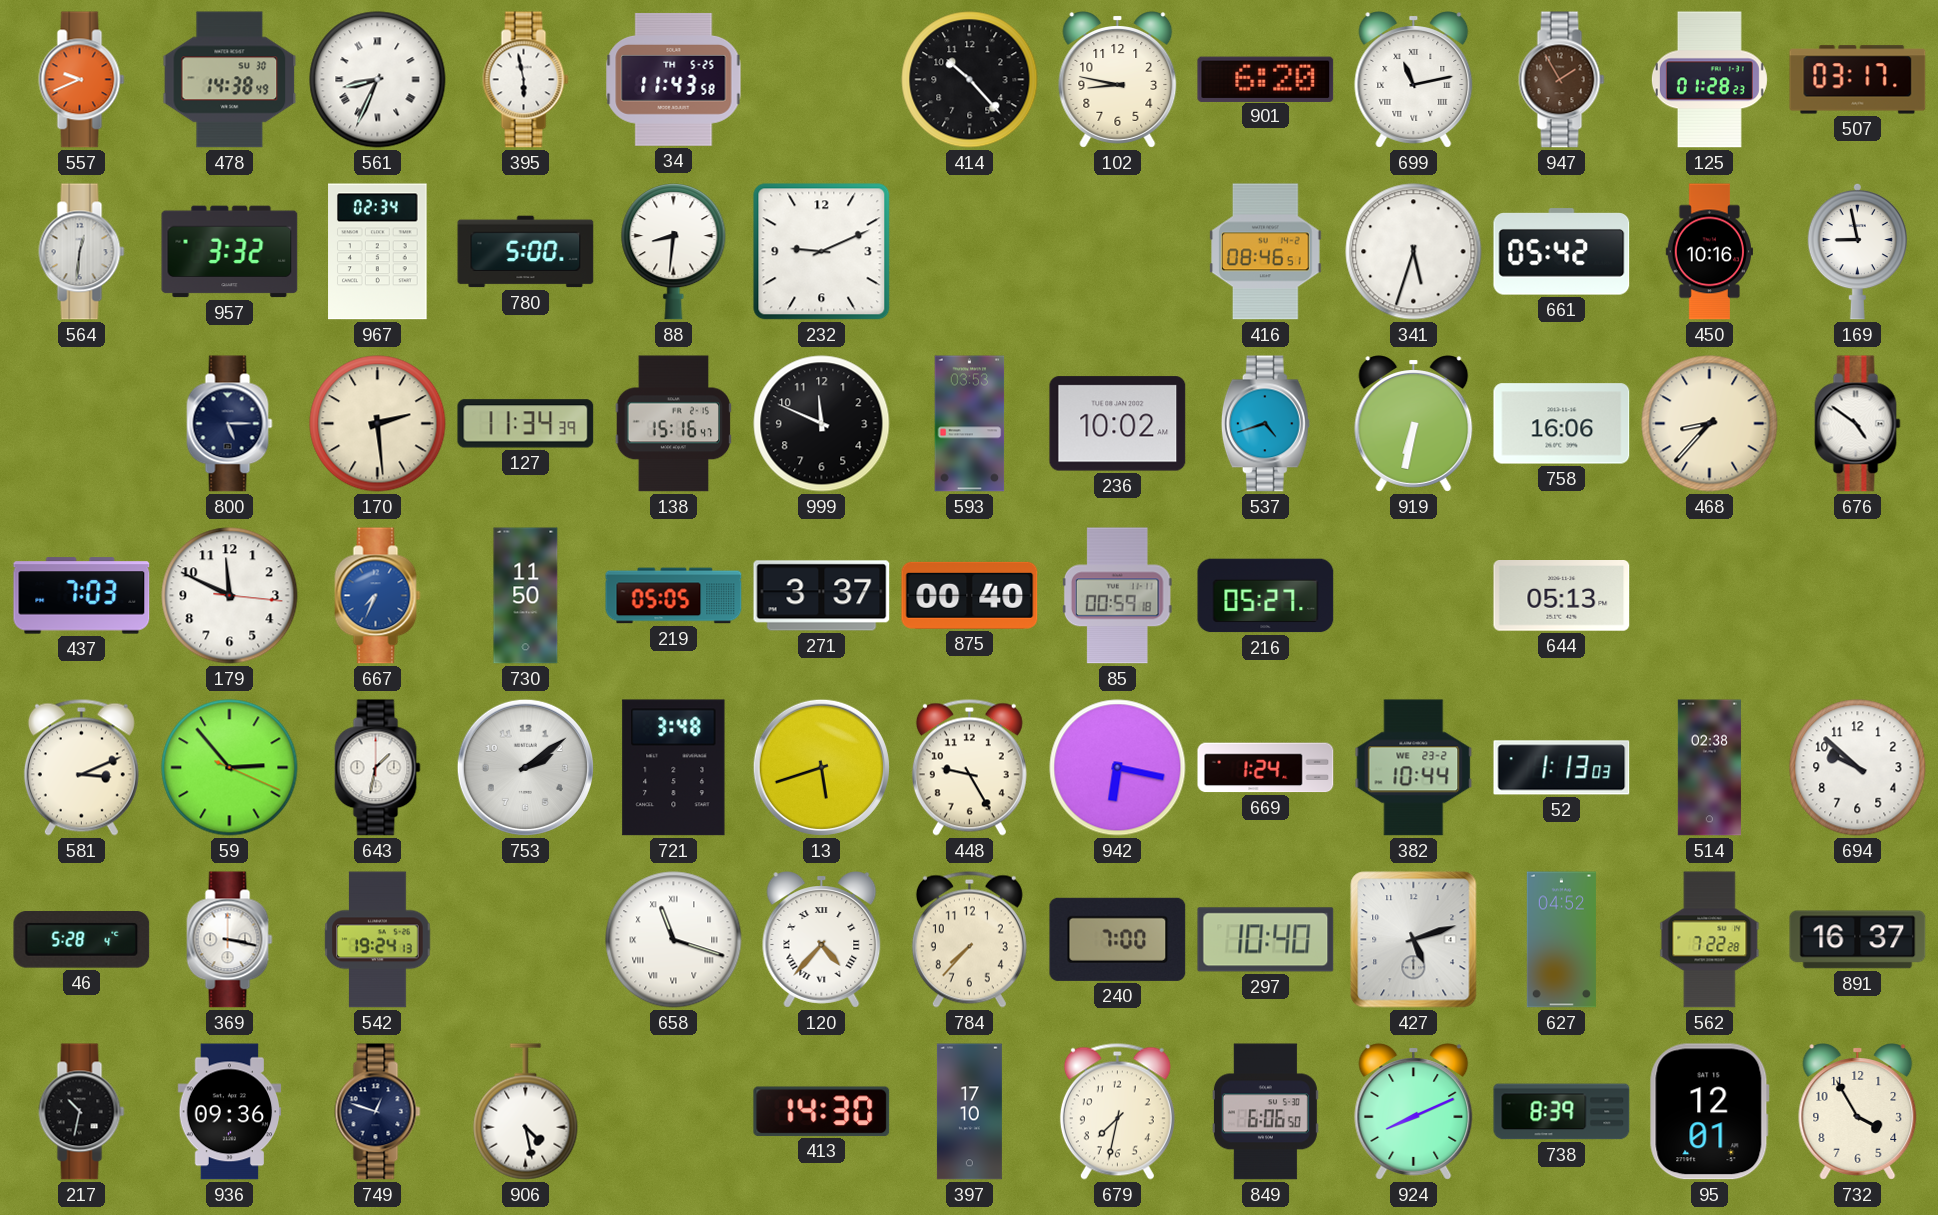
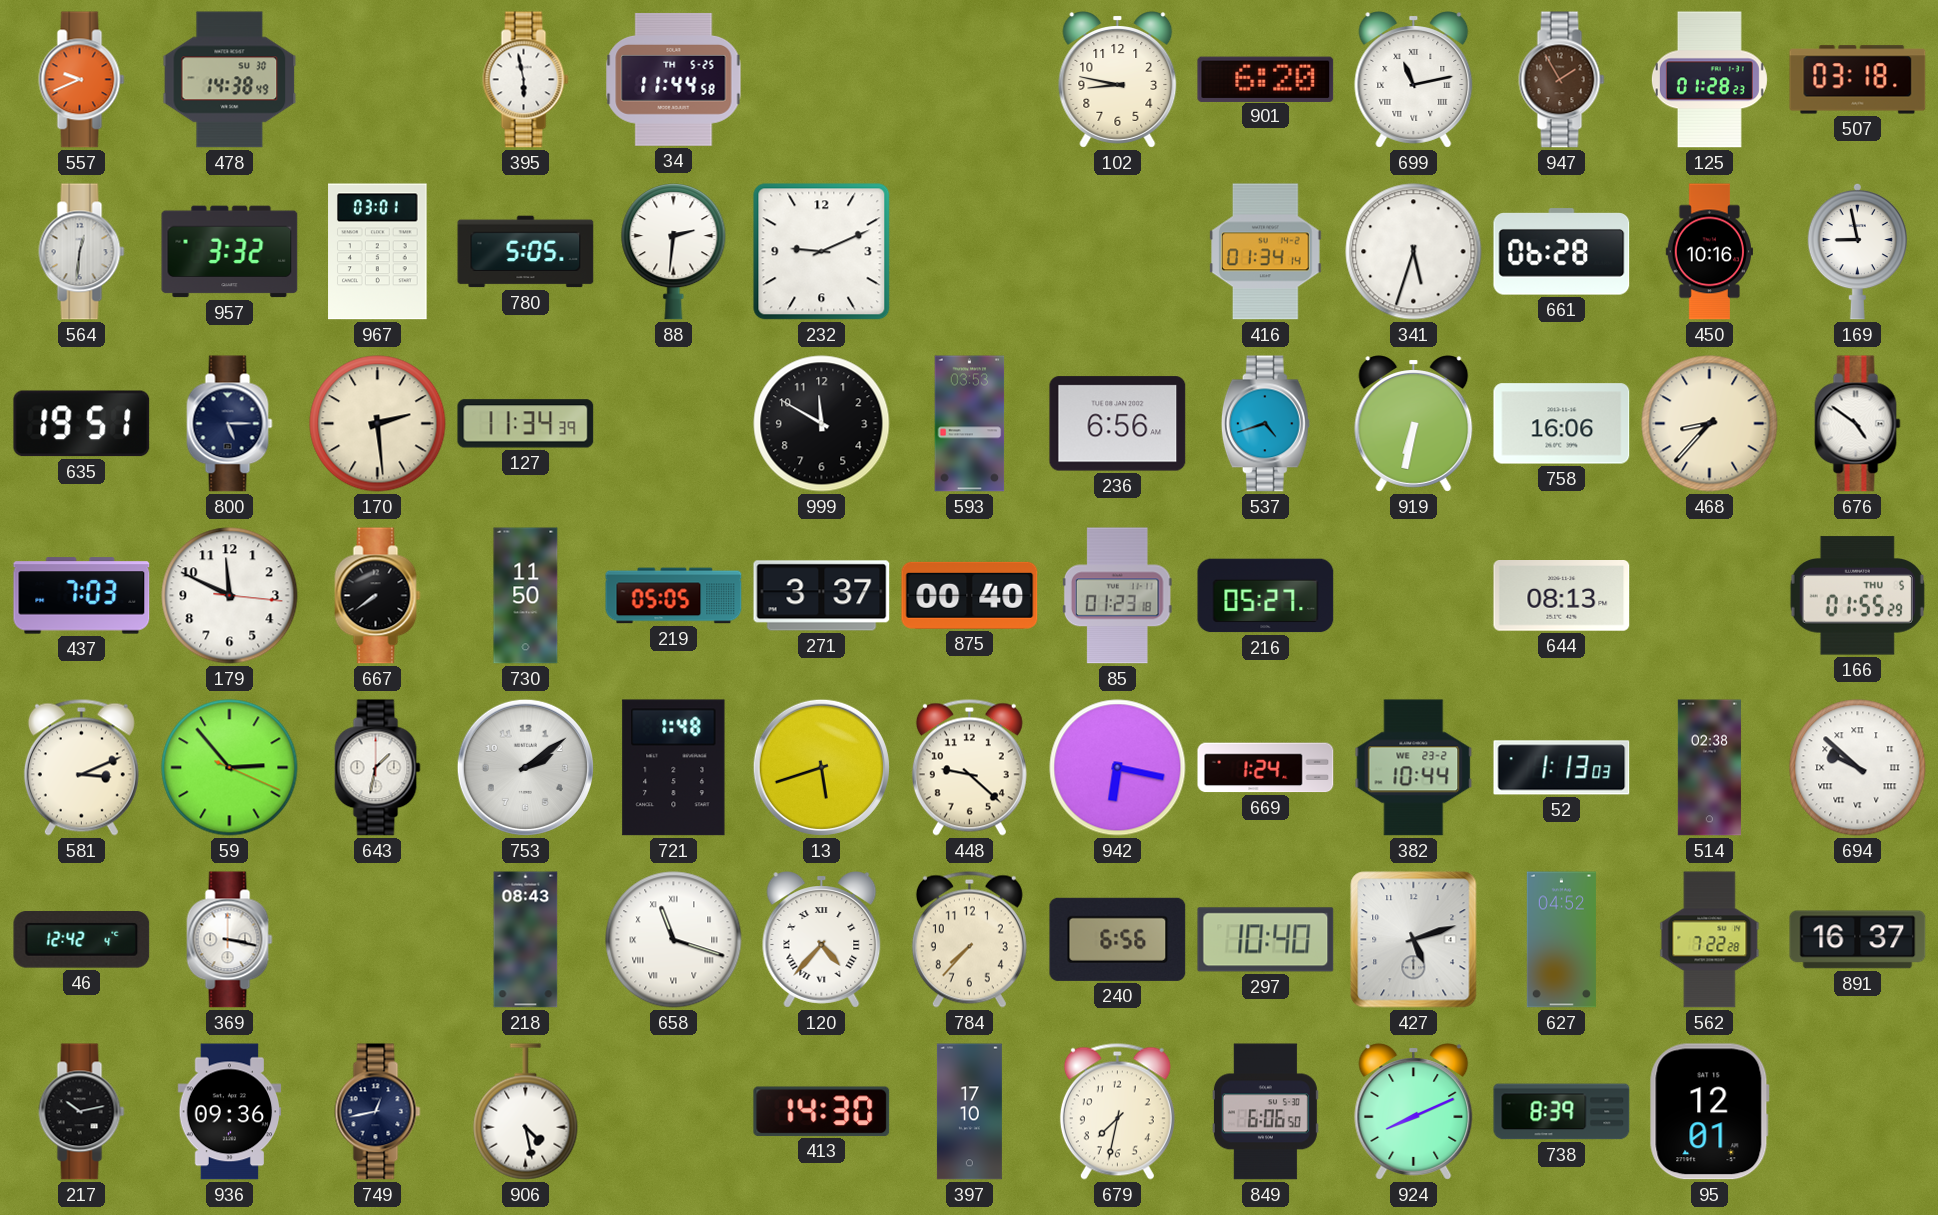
561: 8:34 -> none (378, 80)
34: 11:43 -> 11:44 (674, 79)
414: 10:23 -> none (970, 80)
507: 03:17 -> 03:18 (1858, 80)
967: 02:34 -> 03:01 (378, 252)
780: 5:00 -> 5:05 (526, 252)
88: 8:31 -> 2:31 (674, 252)
416: 08:46 -> 01:34 (1266, 252)
661: 05:42 -> 06:28 (1562, 252)
635: none -> 19:51 (82, 424)
138: 15:16 -> none (674, 424)
999: 11:49 -> 11:50 (822, 424)
236: 10:02 -> 6:56 (1118, 424)
667: 7:34 -> 7:39 (378, 596)
667 dial: blue -> black (378, 596)
85: 00:59 -> 01:23 (1117, 596)
644: 05:13 -> 08:13 (1562, 596)
166: none -> 01:55 (1857, 596)
721: 3:48 -> 1:48 (674, 768)
448: 9:25 -> 9:22 (969, 767)
694 numerals: Arabic -> Roman (1858, 768)
46: 5:28 -> 12:42 (82, 940)
542: 19:24 -> none (378, 940)
218: none -> 08:43 (526, 940)
240: 7:00 -> 6:56 (1118, 939)
217: 10:32 -> 10:13 (82, 1112)
749: 12:48 -> 12:43 (378, 1112)
732: 3:55 -> none (1858, 1112)
